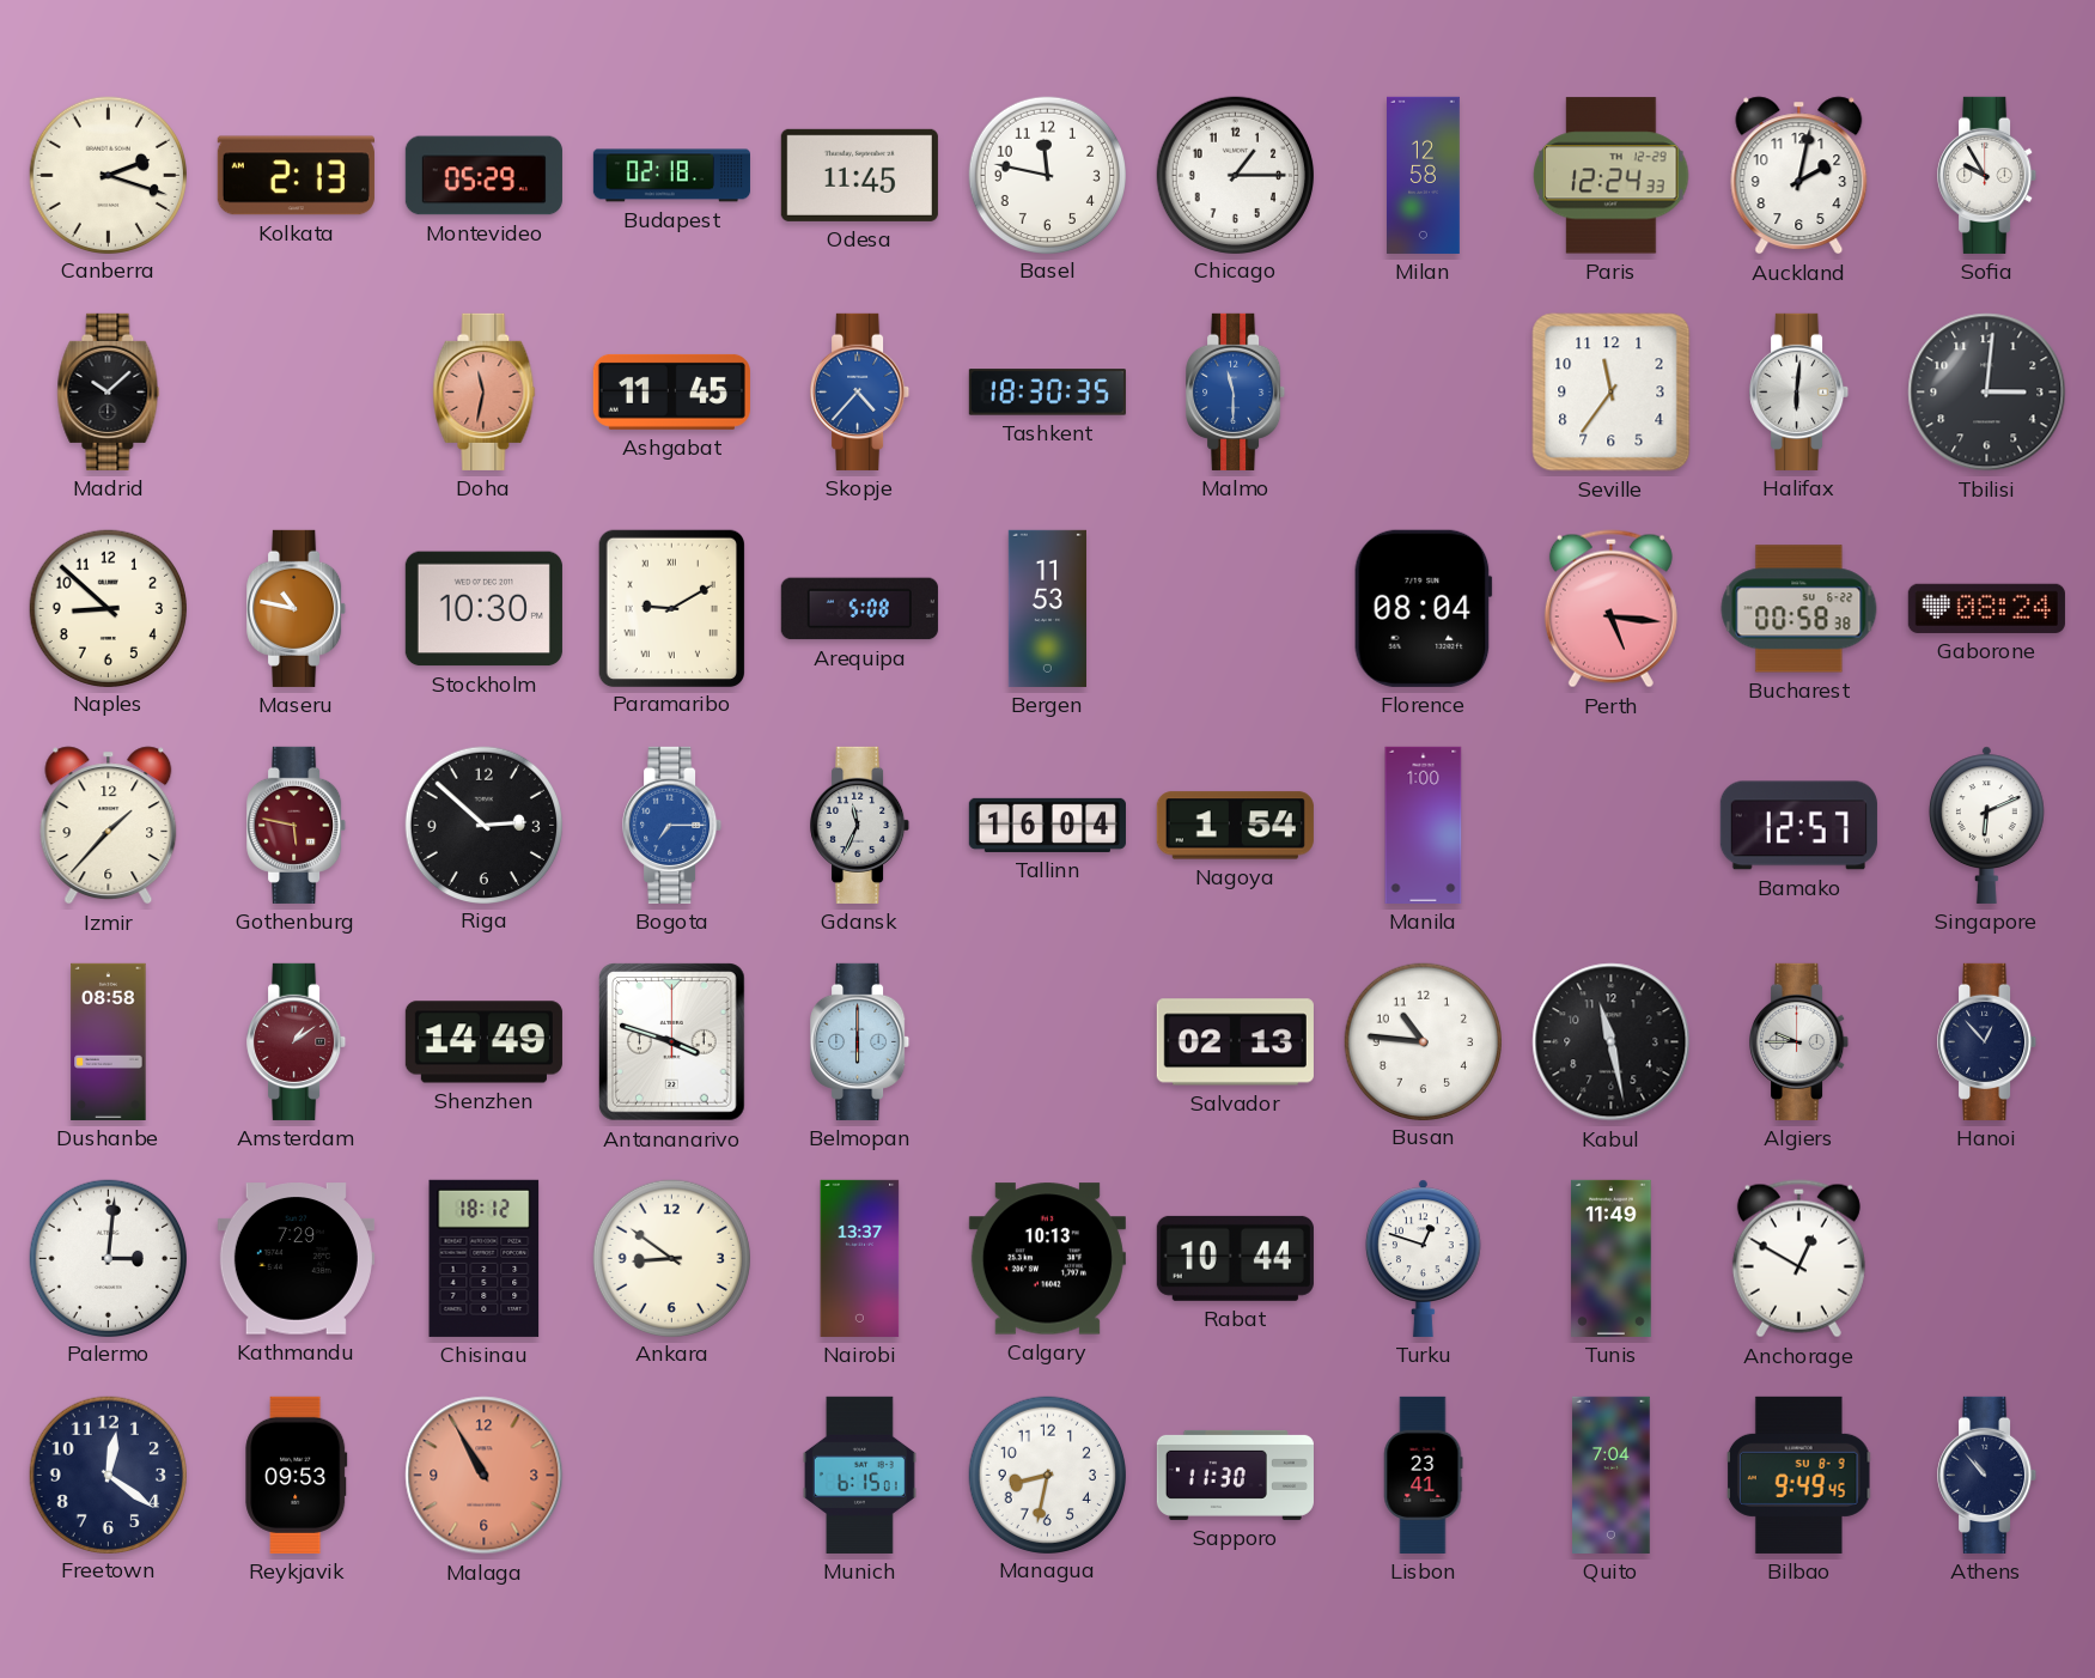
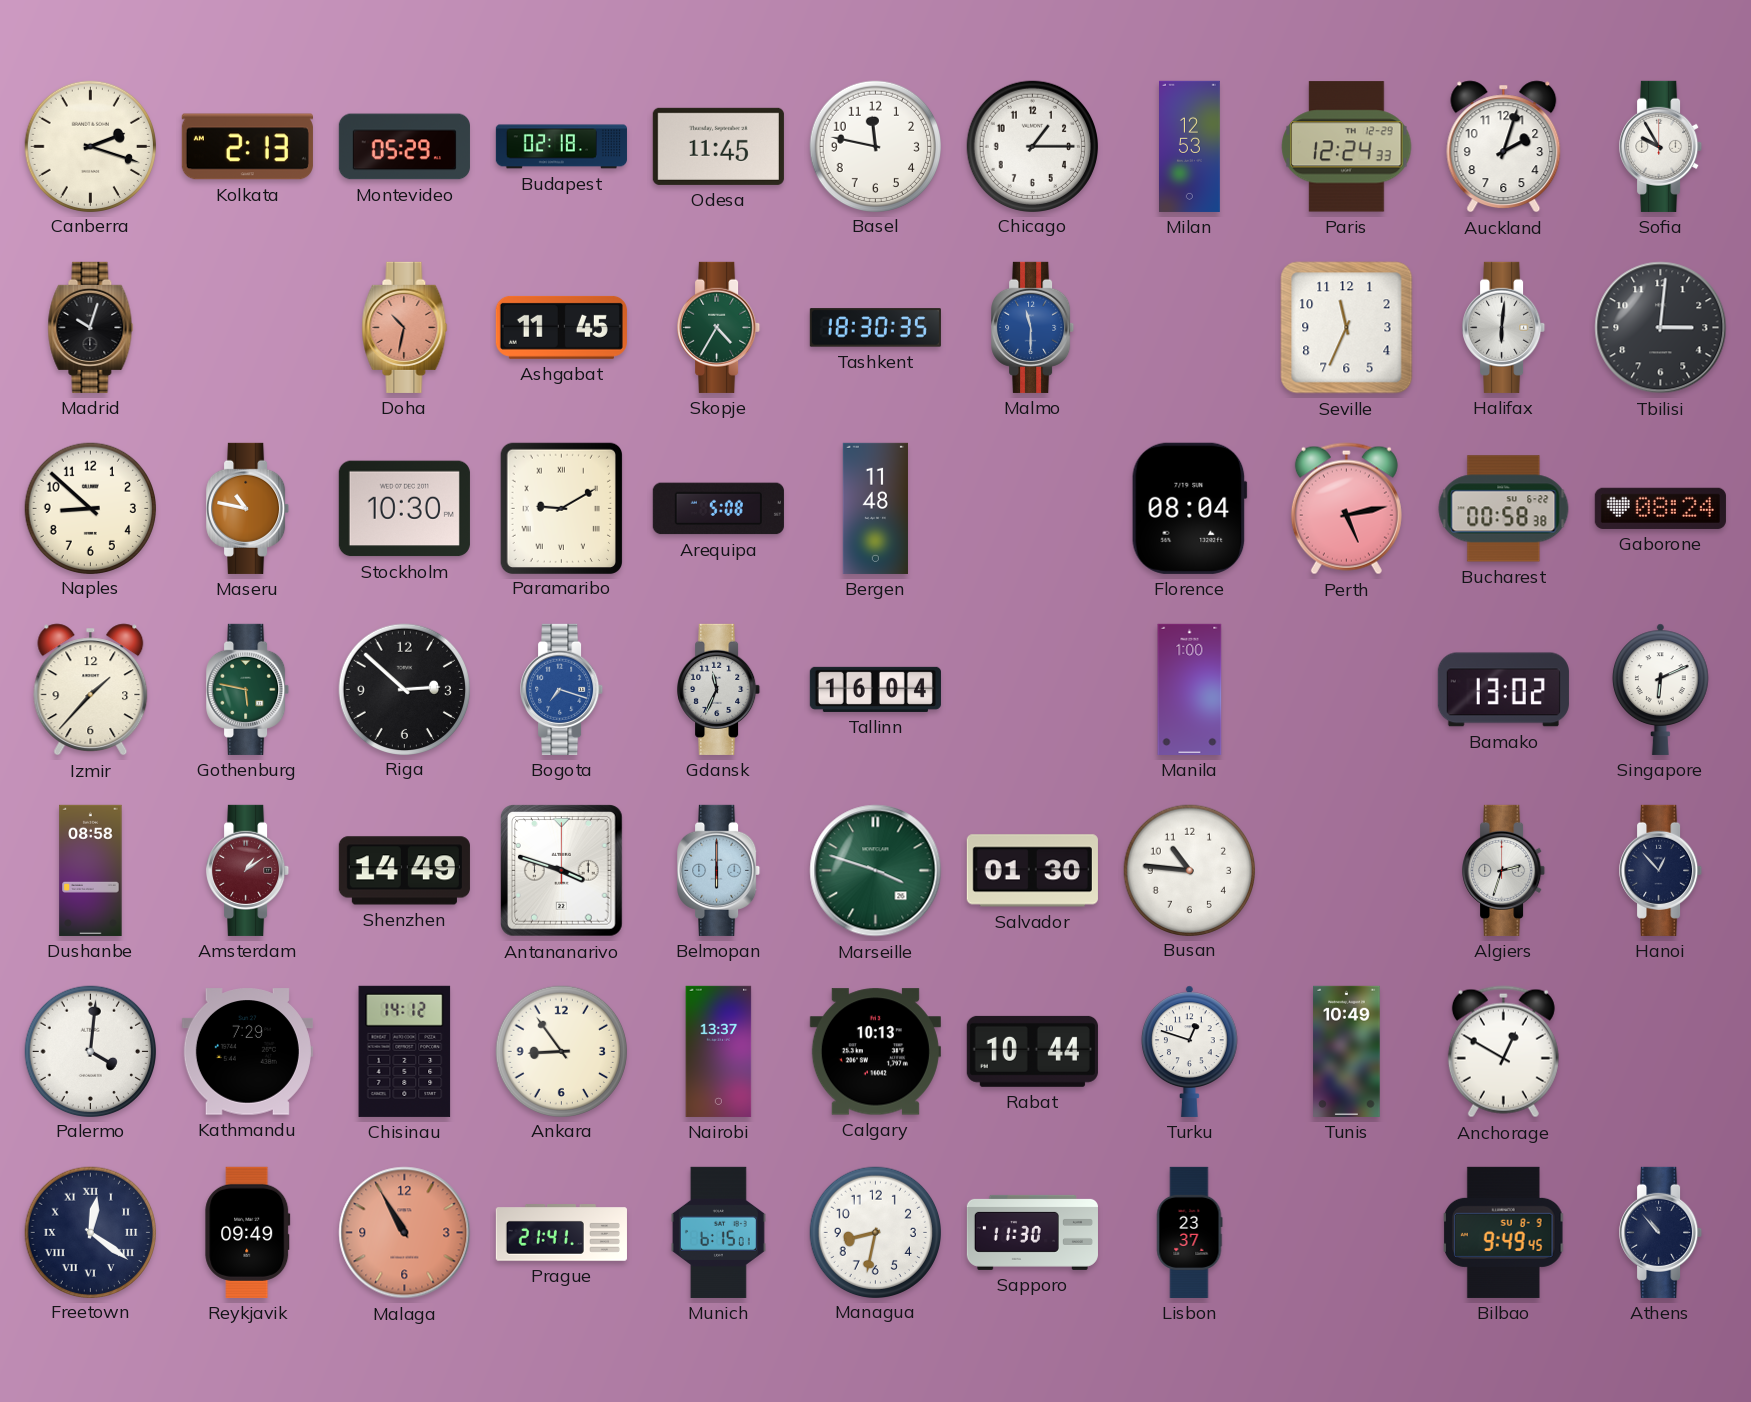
Milan: 12:58 -> 12:53 (1190, 146)
Auckland: 2:02 -> 2:03 (1504, 147)
Madrid: 10:08 -> 10:03 (91, 327)
Doha: 11:32 -> 10:32 (405, 327)
Skopje: 4:37 -> 4:35 (719, 327)
Skopje dial: blue -> green (719, 327)
Seville: 11:36 -> 11:34 (1347, 328)
Bergen: 11:53 -> 11:48 (875, 508)
Perth: 5:16 -> 5:13 (1346, 509)
Gothenburg dial: burgundy -> green (248, 689)
Bogota: 7:15 -> 7:18 (562, 689)
Nagoya: 1:54 -> none (1235, 826)
Bamako: 12:57 -> 13:02 (1503, 690)
Marseille: none -> 3:48 (876, 871)
Salvador: 02:13 -> 01:30 (1032, 871)
Kabul: 11:28 -> none (1612, 1042)
Algiers: 9:45 -> 2:33 (1504, 870)
Palermo: 3:01 -> 4:01 (90, 1051)
Chisinau: 18:12 -> 14:12 (405, 1051)
Ankara: 8:51 -> 8:54 (561, 1051)
Tunis: 11:49 -> 10:49 (1347, 1051)
Freetown numerals: Arabic -> Roman (90, 1232)
Reykjavik: 09:53 -> 09:49 (248, 1232)
Prague: none -> 21:41 (561, 1233)
Lisbon: 23:41 -> 23:37 (1189, 1232)
Quito: 7:04 -> none (1612, 1475)
